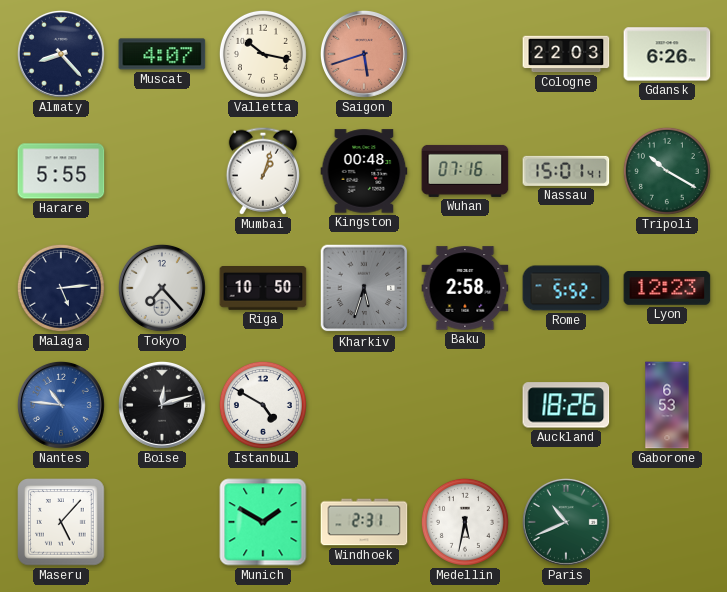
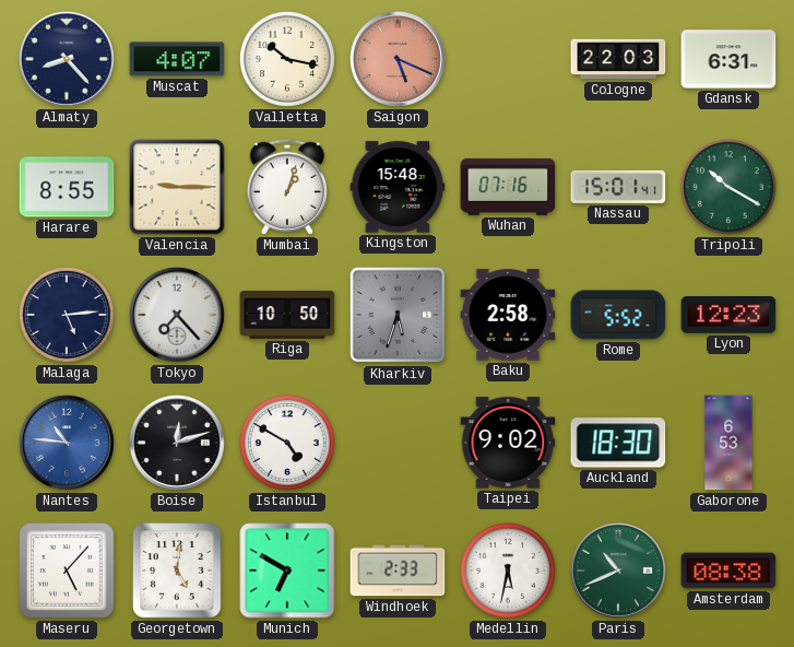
Saigon: 5:42 -> 5:19 (398, 59)
Gdansk: 6:26 -> 6:31 (728, 59)
Harare: 5:55 -> 8:55 (67, 187)
Valencia: none -> 9:15 (177, 187)
Kingston: 00:48 -> 15:48 (398, 187)
Taipei: none -> 9:02 (508, 443)
Auckland: 18:26 -> 18:30 (618, 443)
Georgetown: none -> 5:01 (177, 570)
Munich: 1:50 -> 6:50 (287, 570)
Windhoek: 2:31 -> 2:33 (398, 570)
Amsterdam: none -> 08:38 (728, 570)
